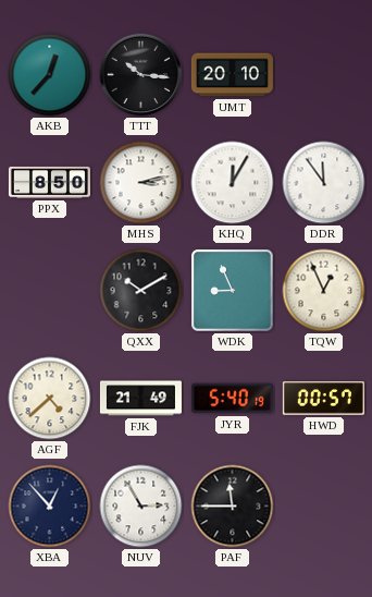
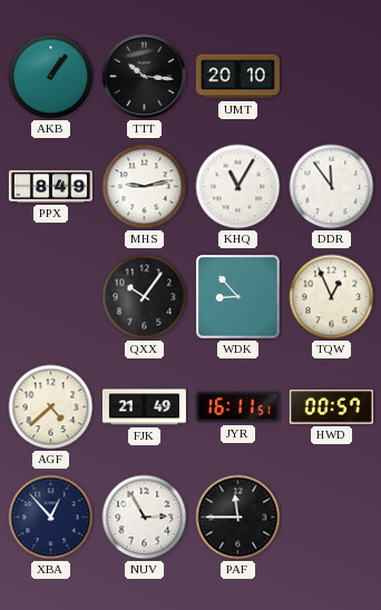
AKB: 12:37 -> 1:06 (51, 77)
PPX: 8:50 -> 8:49 (50, 186)
MHS: 3:13 -> 9:13 (145, 187)
KHQ: 12:05 -> 11:05 (238, 187)
QXX: 10:10 -> 10:06 (145, 297)
WDK: 8:56 -> 8:53 (238, 297)
JYR: 5:40 -> 16:11 (237, 407)
